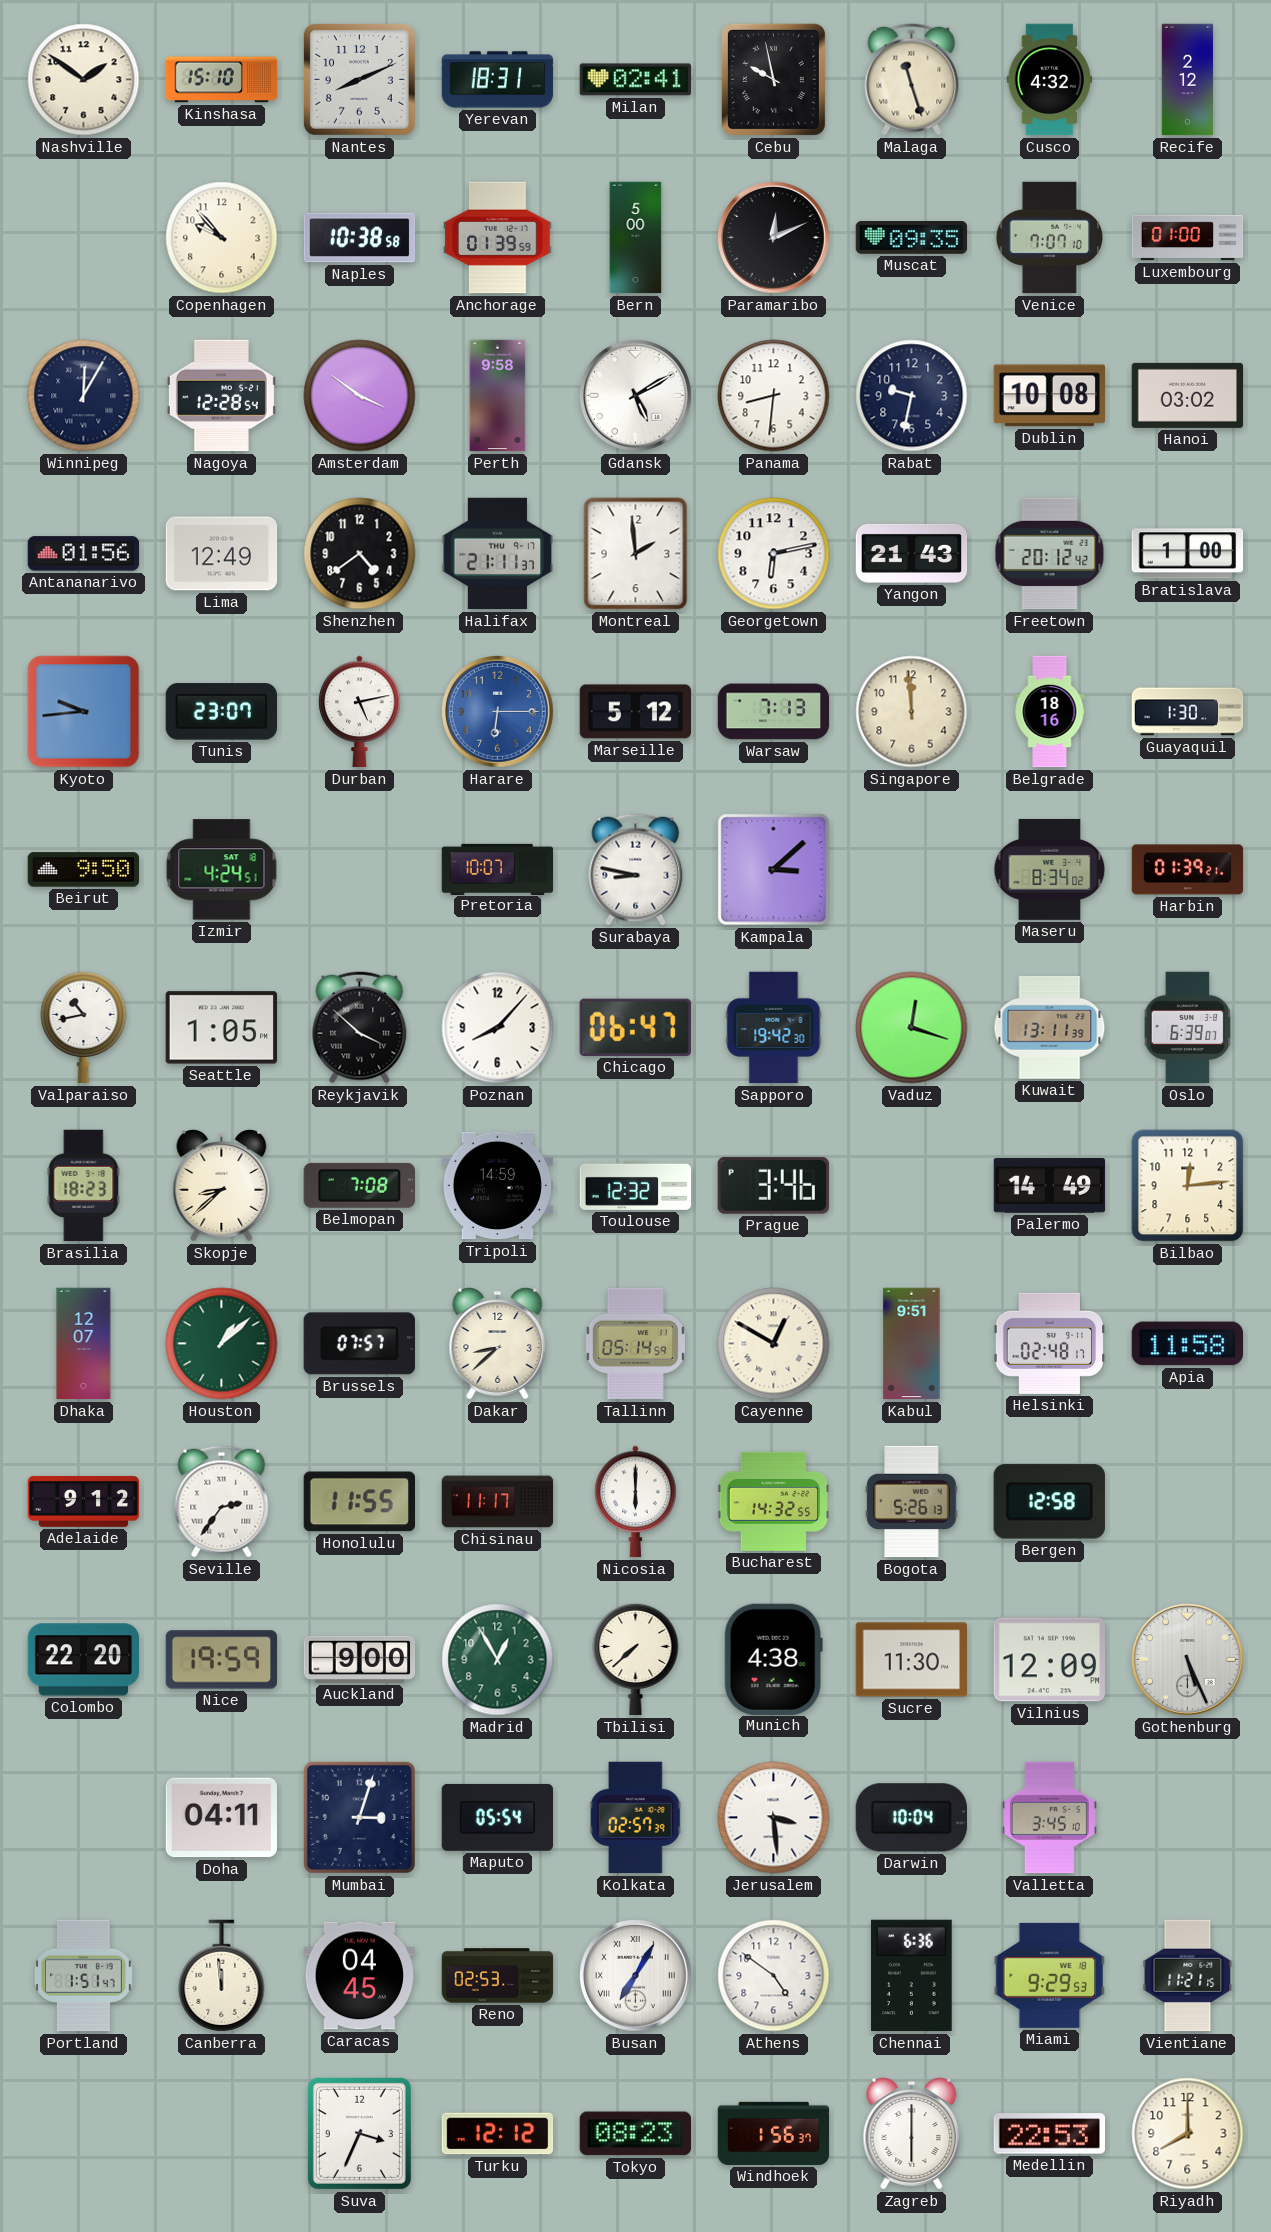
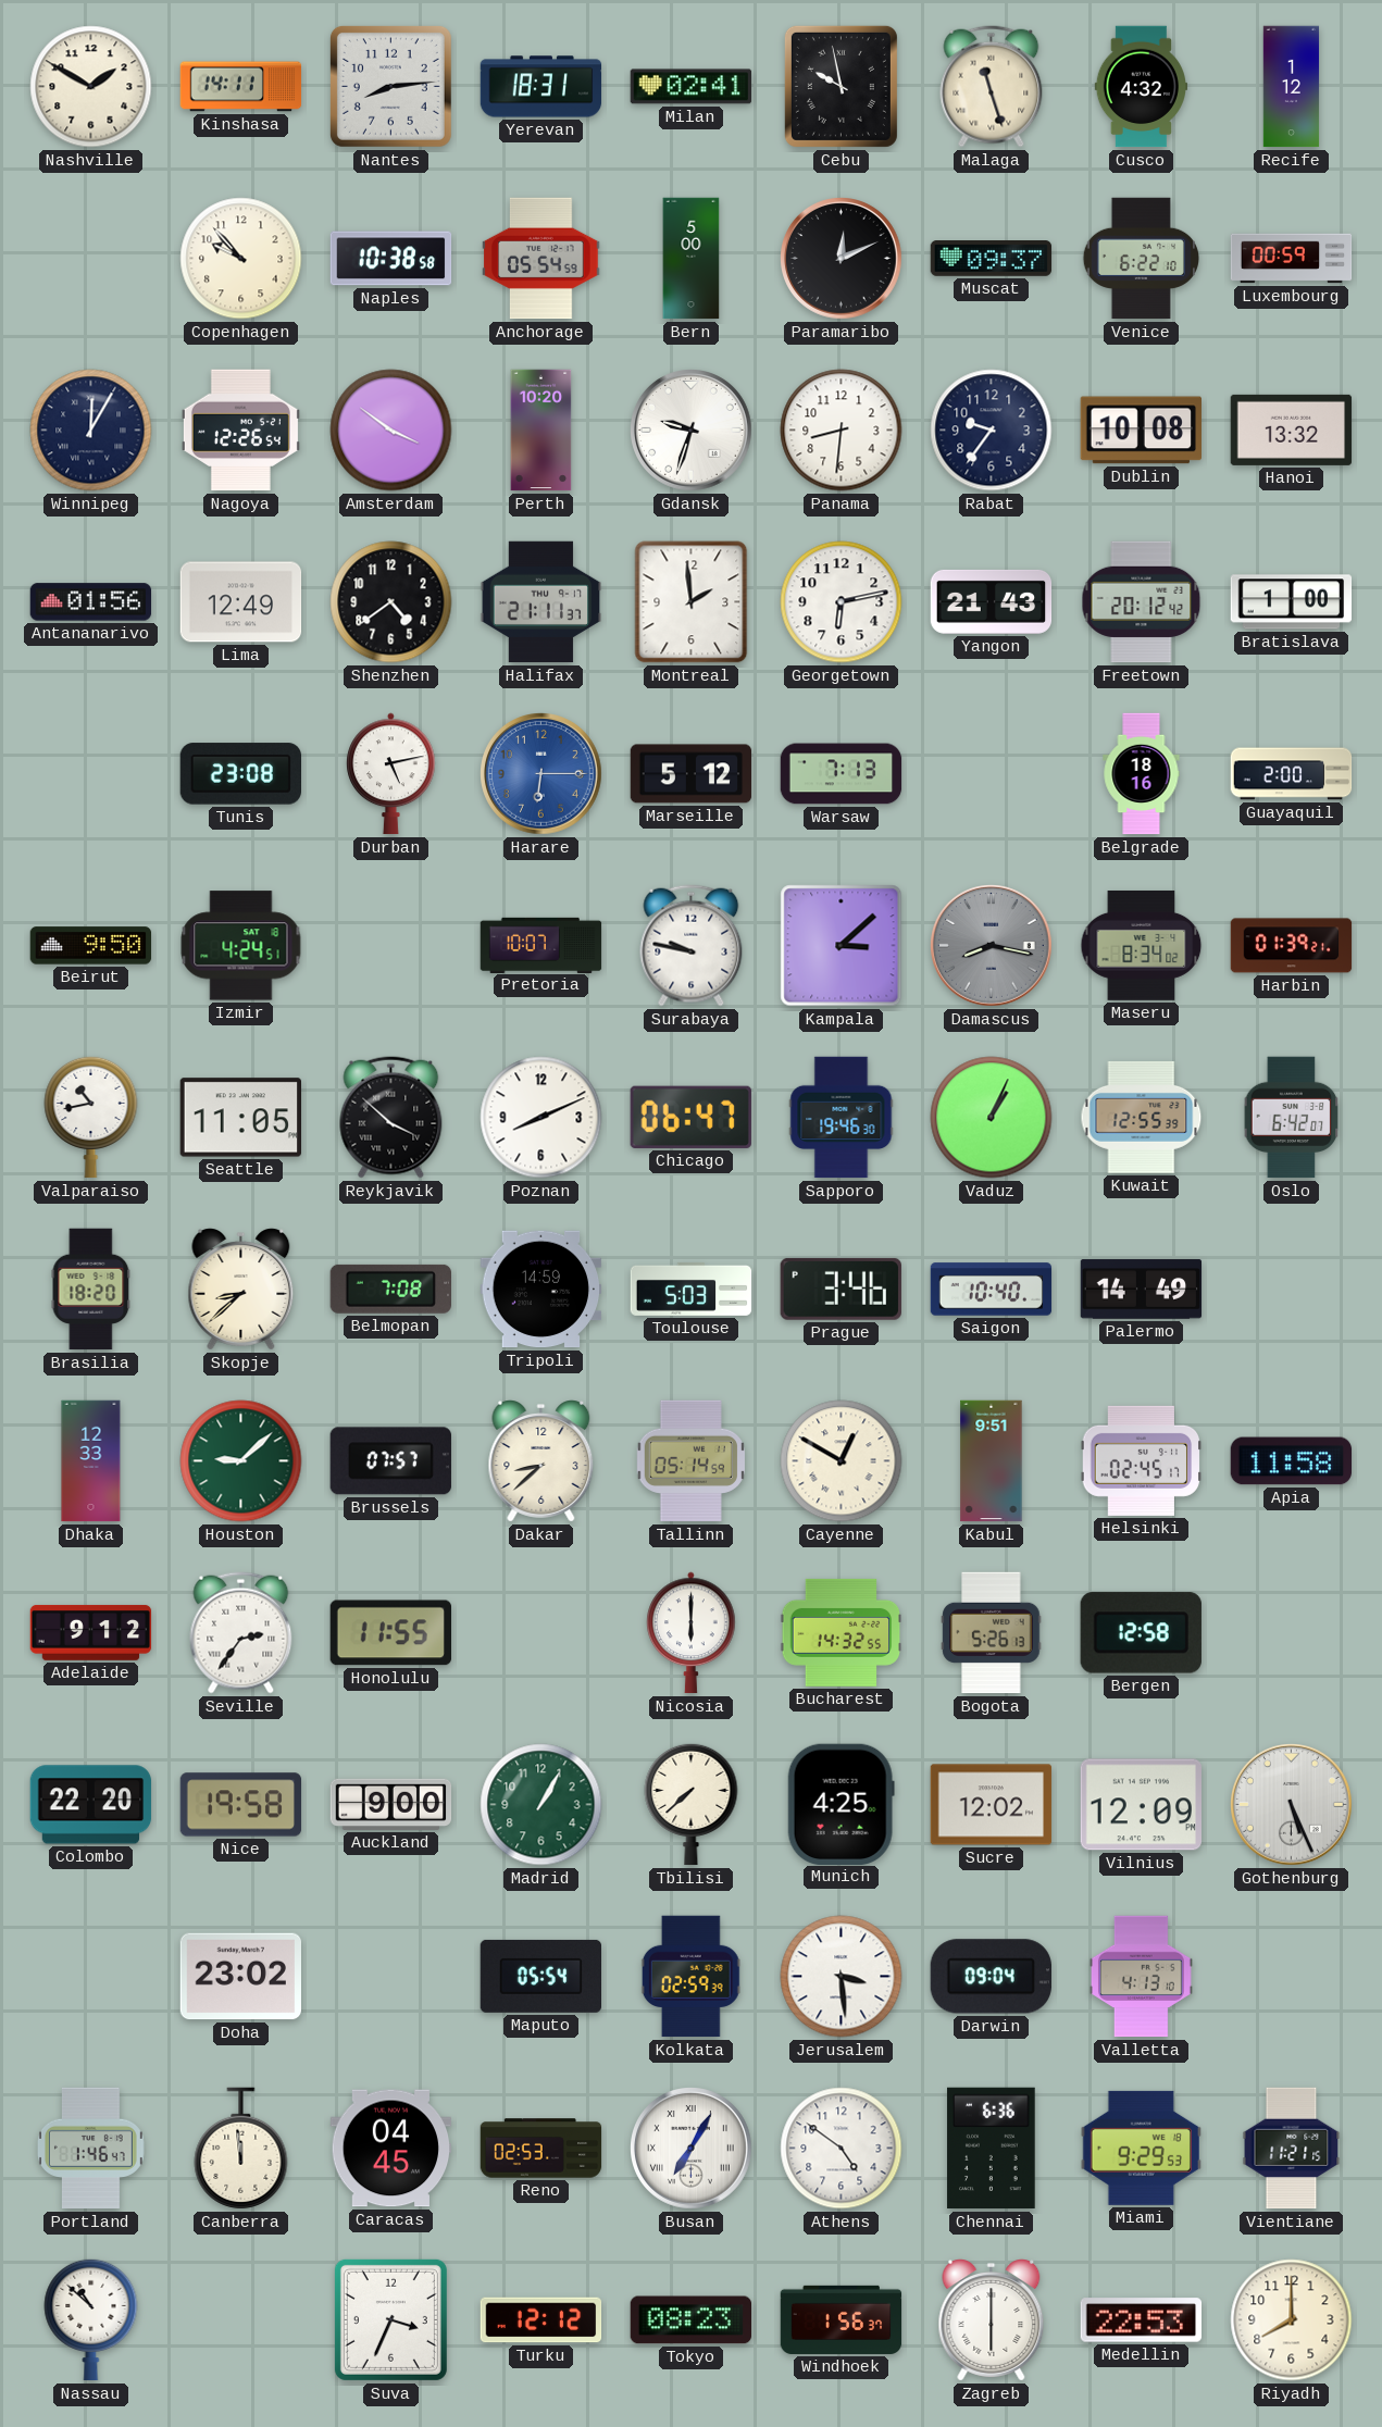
Nashville: 1:51 -> 1:50 (91, 87)
Kinshasa: 15:10 -> 14:11 (241, 87)
Nantes: 8:11 -> 8:14 (390, 86)
Recife: 2:12 -> 1:12 (1292, 87)
Anchorage: 01:39 -> 05:54 (541, 259)
Muscat: 09:35 -> 09:37 (992, 259)
Venice: 7:07 -> 6:22 (1141, 259)
Luxembourg: 01:00 -> 00:59 (1292, 259)
Nagoya: 12:28 -> 12:26 (240, 431)
Perth: 9:58 -> 10:20 (541, 431)
Gdansk: 5:10 -> 9:33 (692, 431)
Rabat: 9:32 -> 9:36 (992, 431)
Hanoi: 03:02 -> 13:32 (1292, 430)
Kyoto: 9:44 -> none (84, 712)
Tunis: 23:07 -> 23:08 (240, 774)
Singapore: 11:59 -> none (912, 712)
Guayaquil: 1:30 -> 2:00 (1292, 774)
Surabaya: 8:47 -> 9:47 (692, 946)
Damascus: none -> 8:17 (992, 946)
Seattle: 1:05 -> 11:05 (240, 1118)
Poznan: 8:07 -> 8:11 (541, 1118)
Sapporo: 19:42 -> 19:46 (842, 1118)
Vaduz: 12:18 -> 1:04 (992, 1118)
Kuwait: 13:11 -> 12:55 (1142, 1117)
Oslo: 6:39 -> 6:42 (1292, 1118)
Brasilia: 18:23 -> 18:20 (91, 1290)
Toulouse: 12:32 -> 5:03 (692, 1289)
Saigon: none -> 10:40 (992, 1290)
Bilbao: 12:14 -> none (1188, 1186)
Dhaka: 12:07 -> 12:33 (91, 1461)
Houston: 1:08 -> 9:08 (241, 1461)
Helsinki: 02:48 -> 02:45 (1142, 1460)
Chisinau: 11:17 -> none (498, 1502)
Nice: 19:59 -> 19:58 (241, 1805)
Madrid: 12:55 -> 1:05 (541, 1805)
Munich: 4:38 -> 4:25 (841, 1804)
Sucre: 11:30 -> 12:02 (992, 1805)
Doha: 04:11 -> 23:02 (240, 1977)
Mumbai: 3:03 -> none (359, 1817)
Kolkata: 02:57 -> 02:59 (690, 1977)
Darwin: 10:04 -> 09:04 (991, 1977)
Valletta: 3:45 -> 4:13 (1141, 1977)
Portland: 1:51 -> 1:46 (90, 2149)
Nassau: none -> 10:52 (91, 2319)
